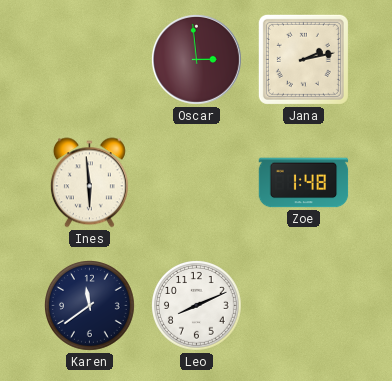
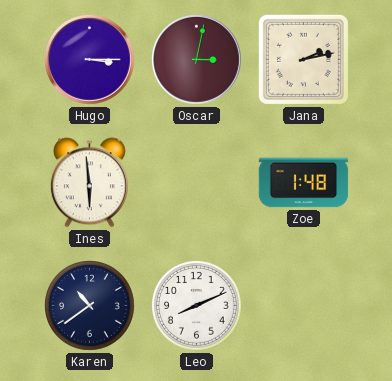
Hugo: none -> 3:15 (90, 60)
Oscar: 2:59 -> 3:02 (197, 60)
Karen: 11:39 -> 10:39 (90, 306)
